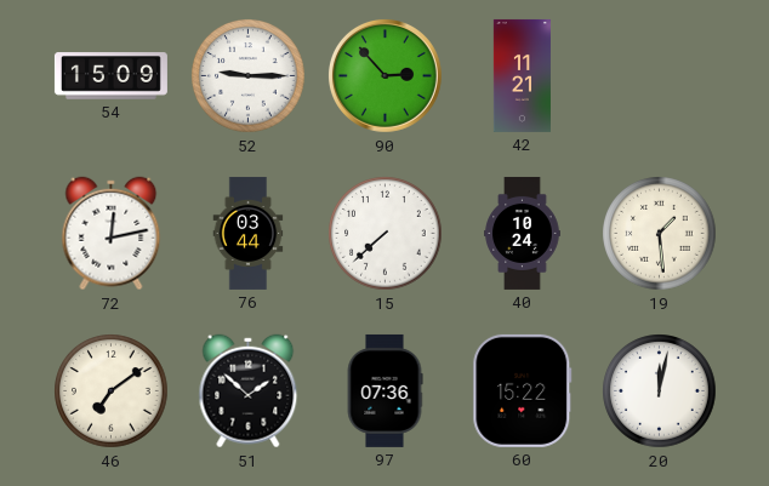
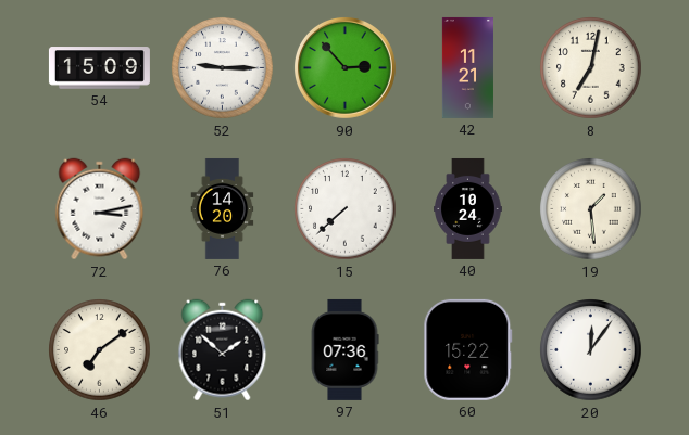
8: none -> 7:02 (591, 68)
72: 12:13 -> 3:13 (100, 209)
76: 03:44 -> 14:20 (223, 208)
20: 12:02 -> 12:06 (591, 350)
